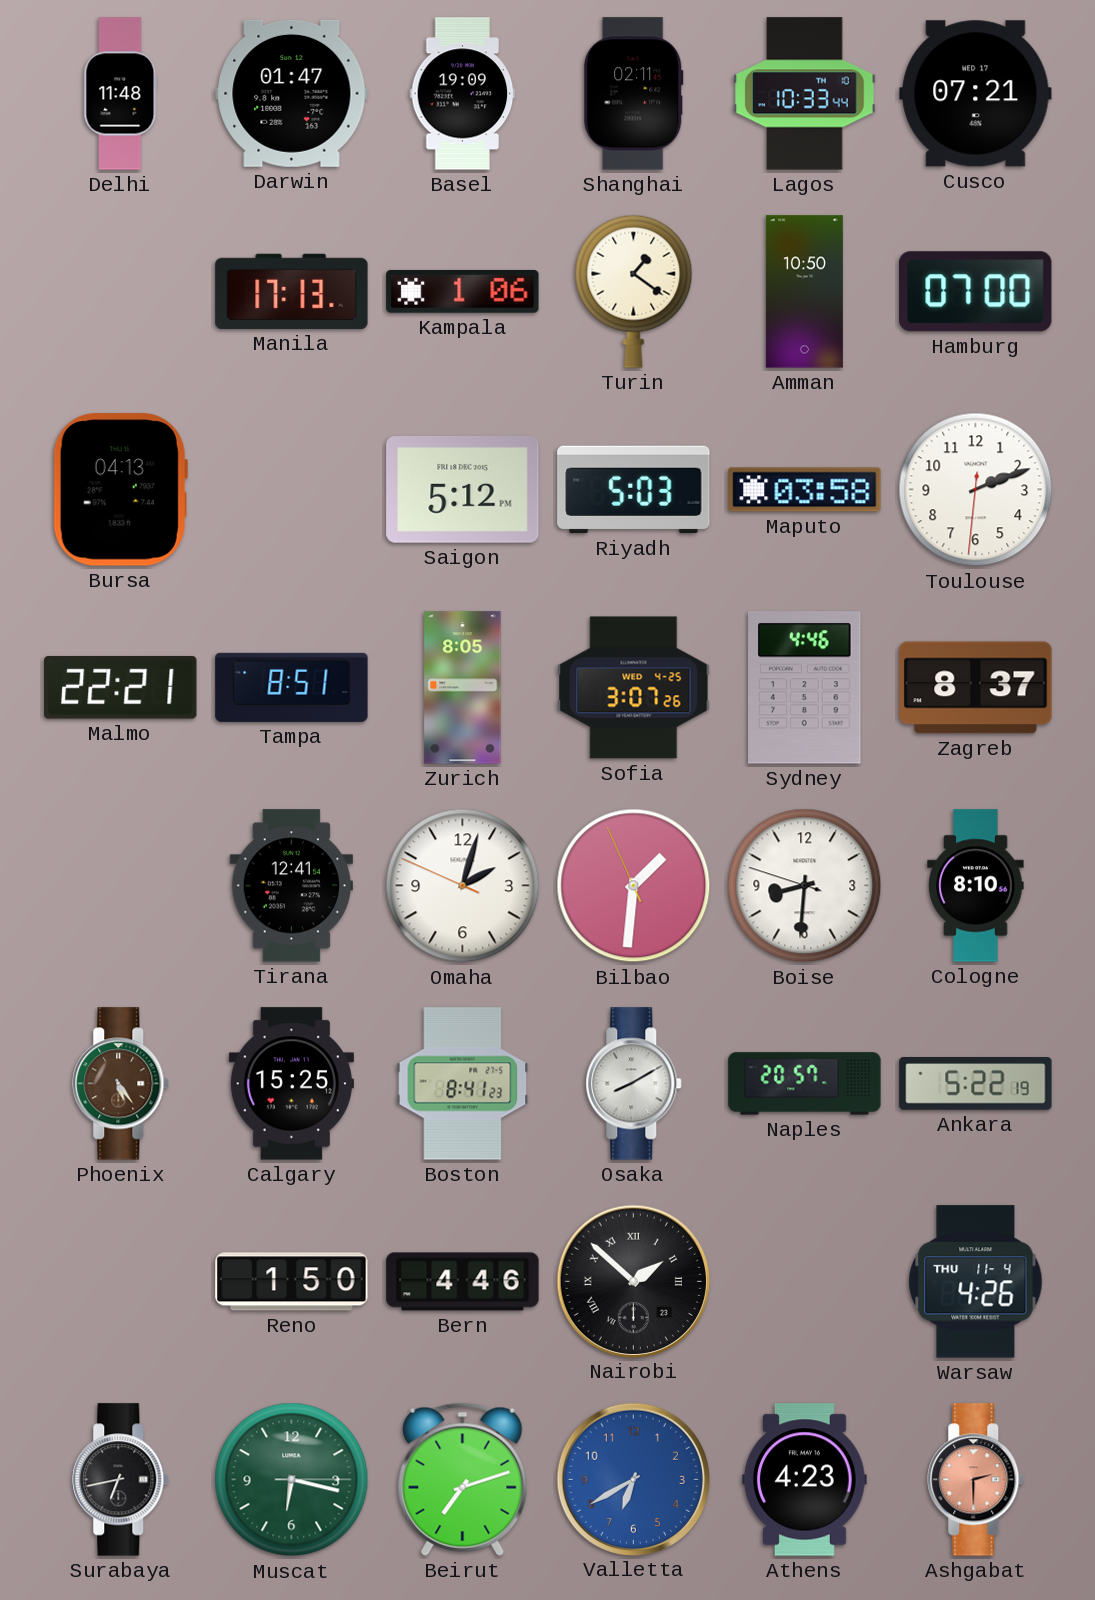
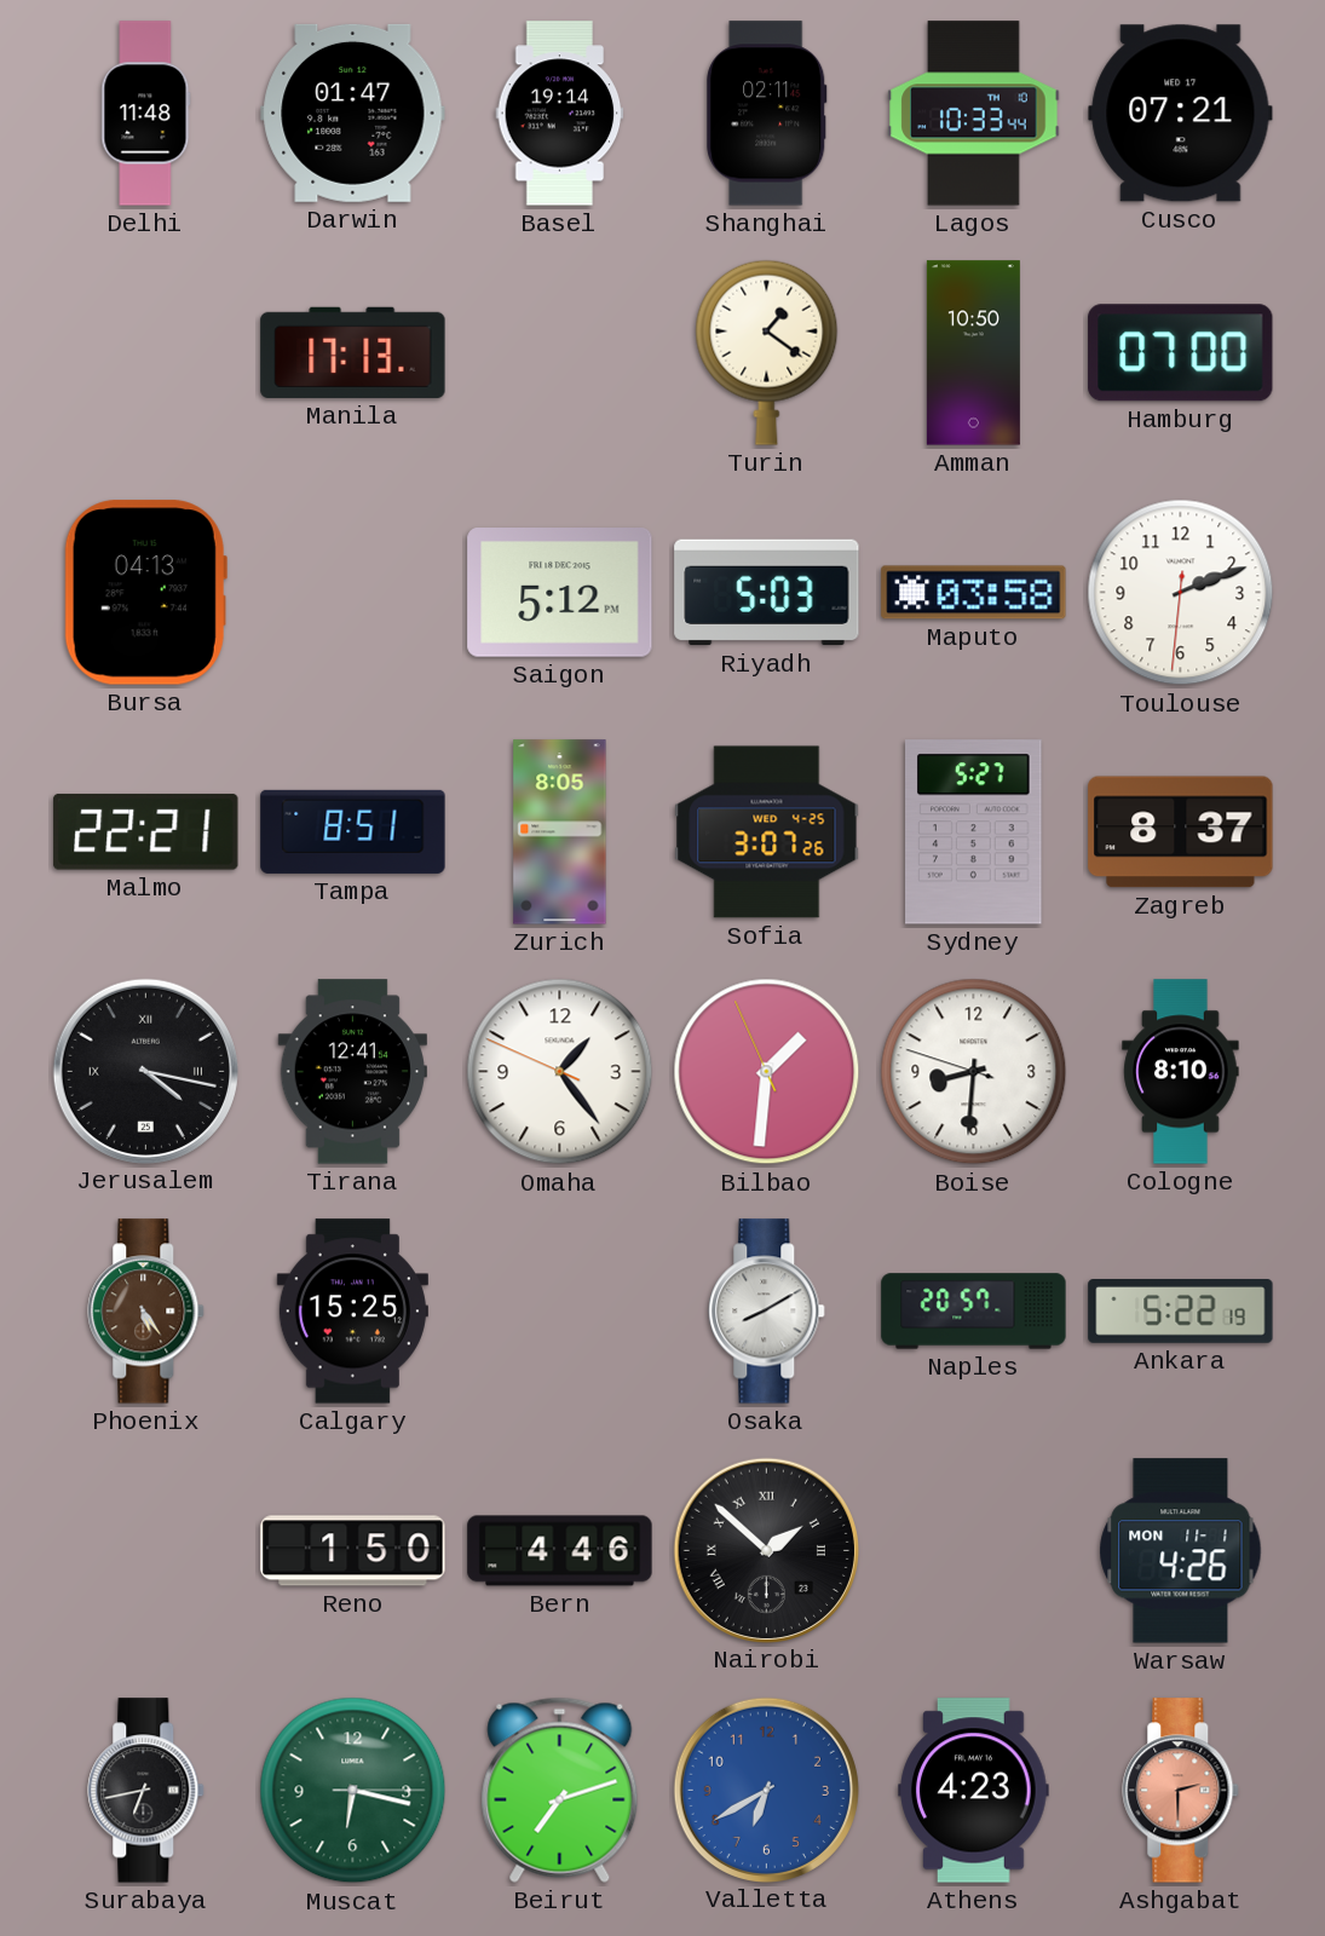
Basel: 19:09 -> 19:14 (560, 114)
Kampala: 1:06 -> none (463, 291)
Sydney: 4:46 -> 5:27 (974, 832)
Jerusalem: none -> 4:17 (145, 1071)
Omaha: 2:02 -> 1:23 (560, 1072)
Boston: 8:41 -> none (463, 1084)
Warsaw date: THU 11-4 -> MON 11-1 (1181, 1551)
